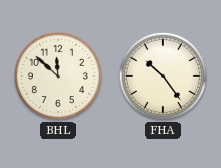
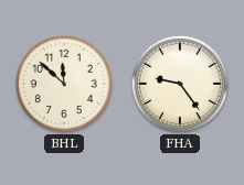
FHA: 10:24 -> 9:24 (180, 84)
